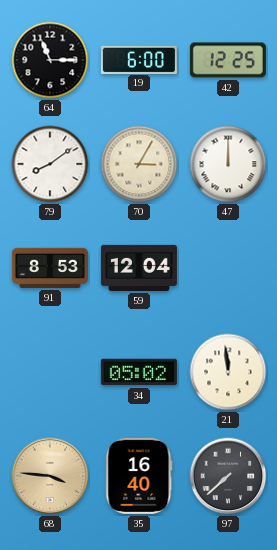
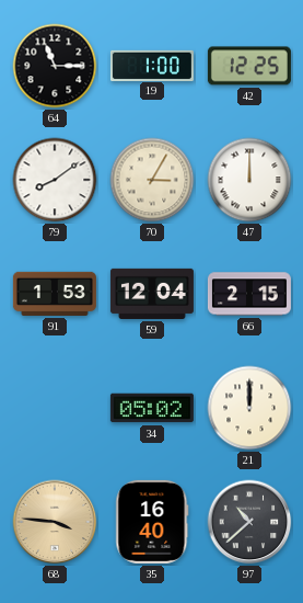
19: 6:00 -> 1:00 (152, 65)
91: 8:53 -> 1:53 (55, 294)
66: none -> 2:15 (249, 294)
21: 11:59 -> 12:00 (249, 408)
97: 7:38 -> 10:38 (249, 522)
